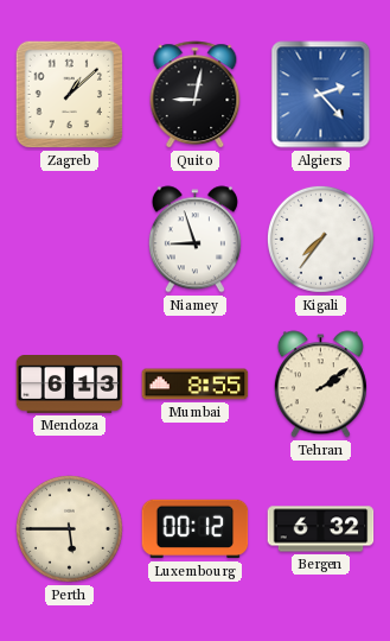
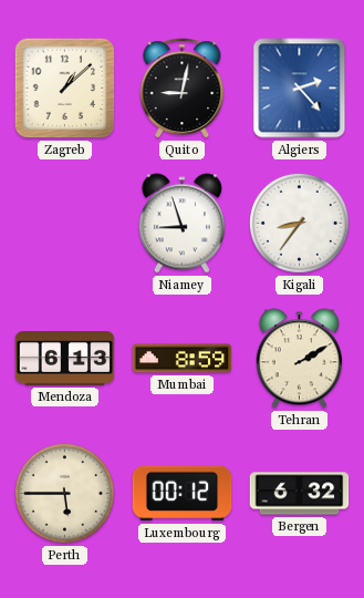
Kigali: 7:36 -> 8:36 (299, 223)
Mumbai: 8:55 -> 8:59 (183, 359)
Tehran: 2:09 -> 2:10 (299, 359)
